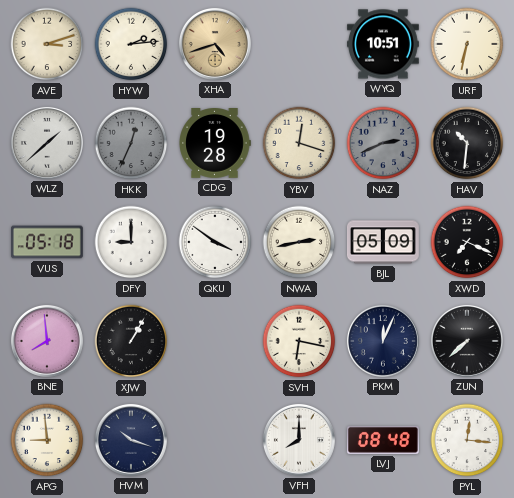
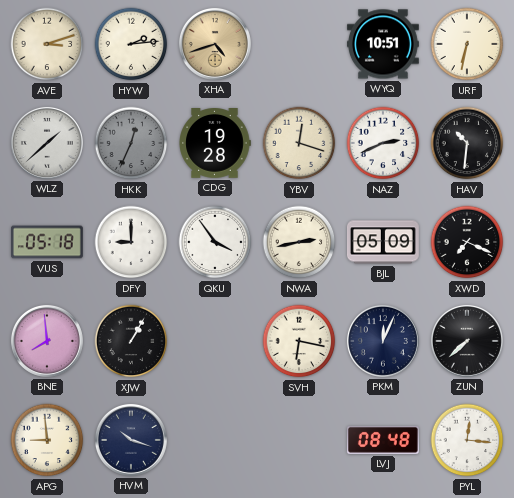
NAZ dial: grey -> white (383, 143)
QKU: 3:51 -> 3:54 (215, 242)
VFH: 8:00 -> none (299, 440)
